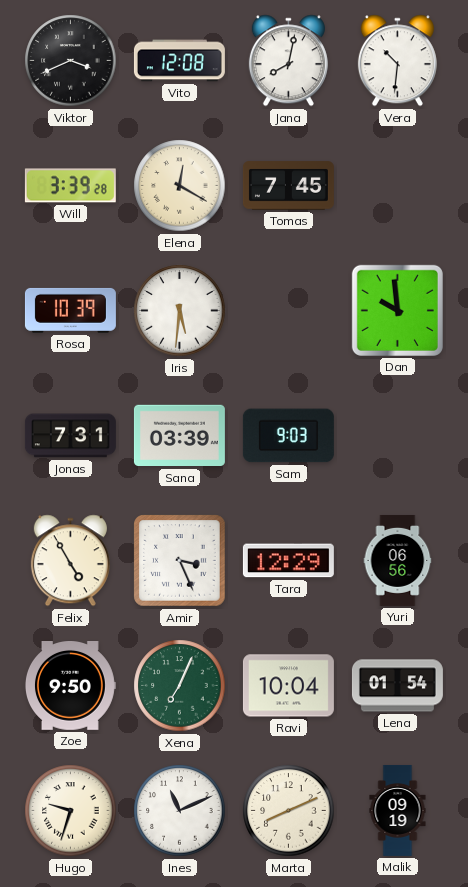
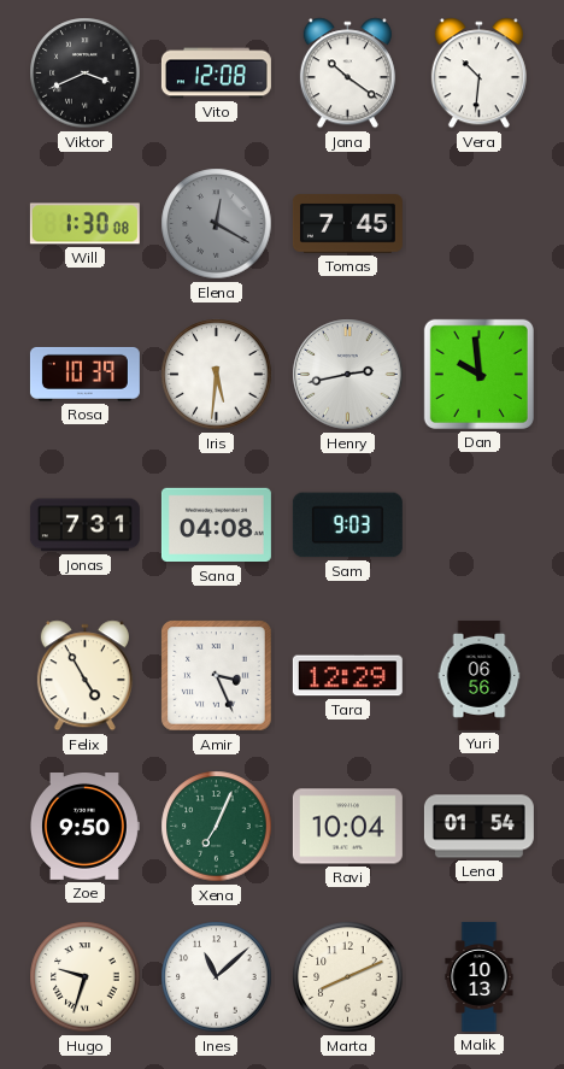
Jana: 8:02 -> 10:21 (347, 74)
Will: 3:39 -> 1:30 (84, 224)
Elena dial: cream -> grey (217, 224)
Henry: none -> 2:43 (348, 375)
Sana: 03:39 -> 04:08 (216, 525)
Ines: 11:11 -> 11:08 (217, 977)
Malik: 09:19 -> 10:13 (480, 976)
